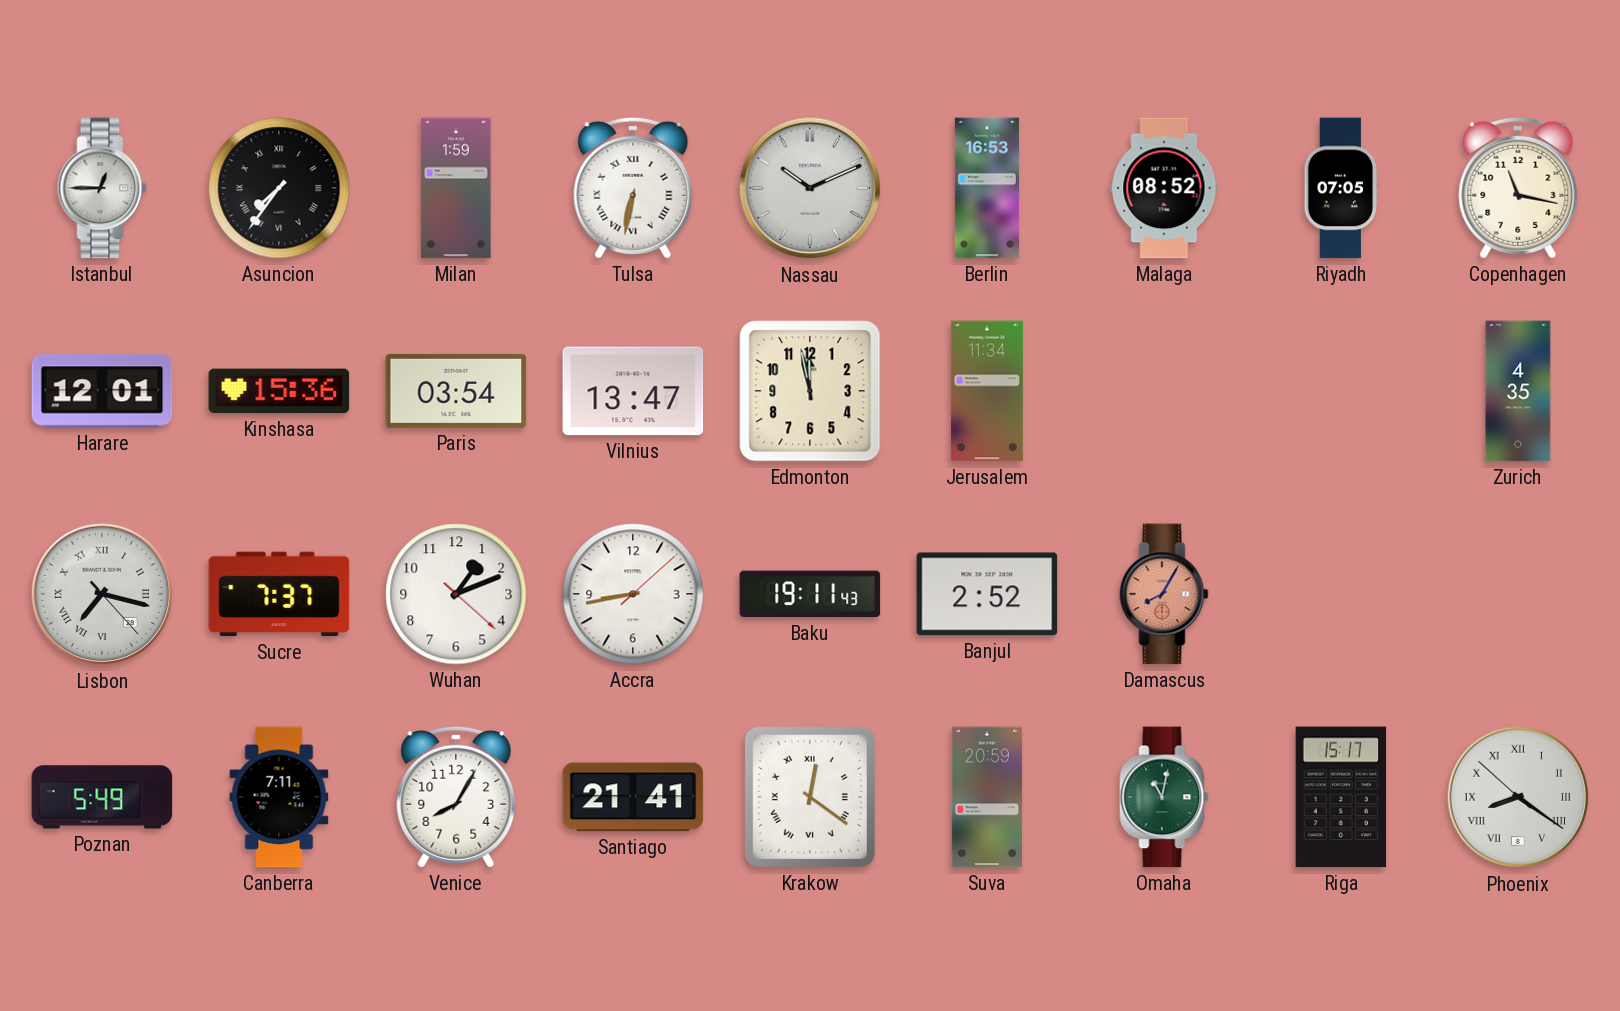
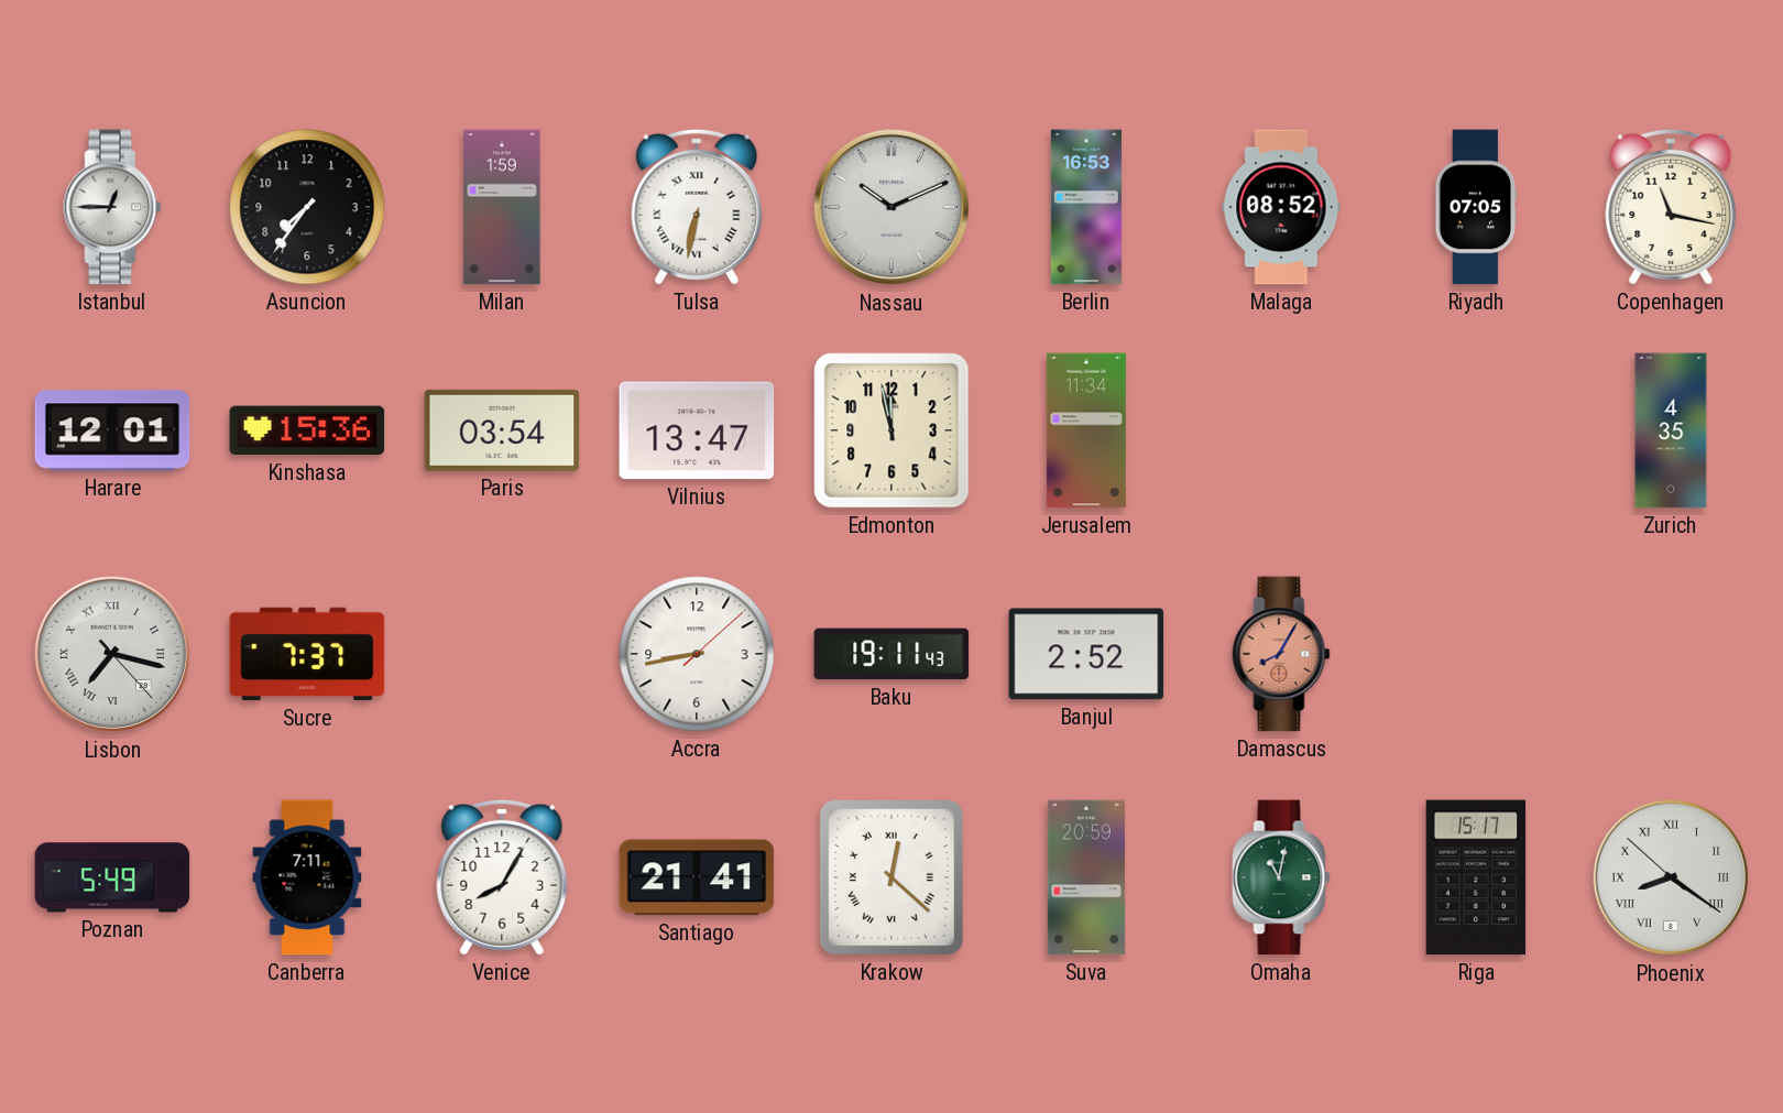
Asuncion numerals: Roman -> Arabic (307, 207)
Wuhan: 1:11 -> none (456, 594)
Krakow: 12:21 -> 12:22 (891, 877)
